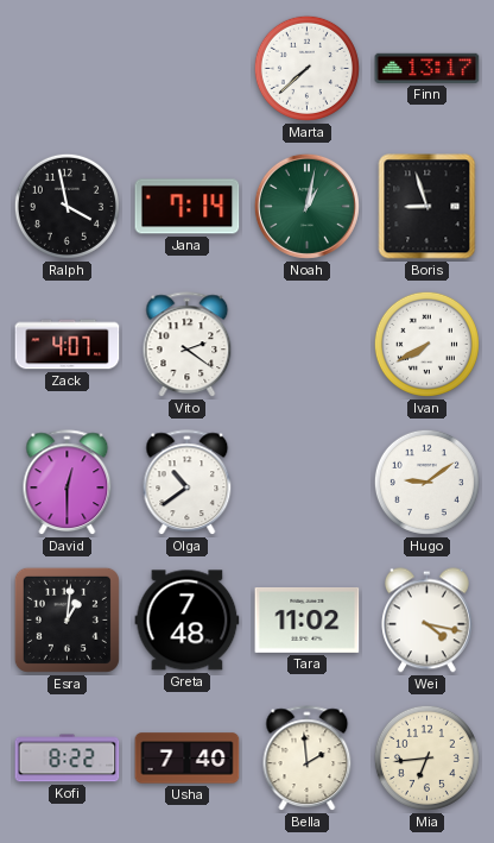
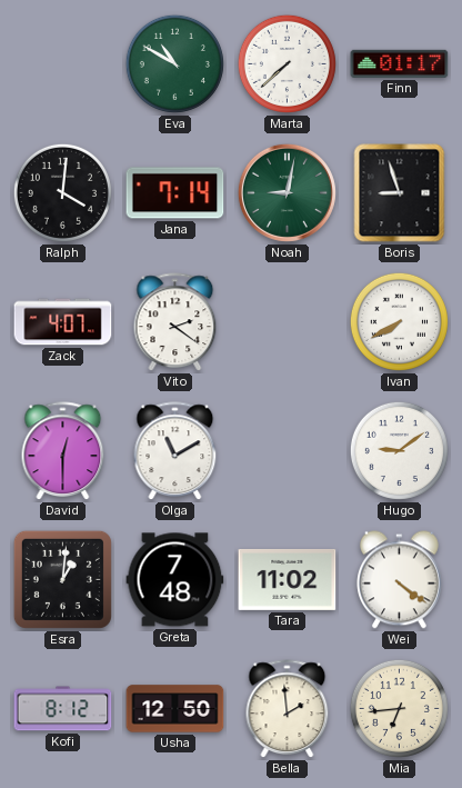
Eva: none -> 10:50 (174, 63)
Finn: 13:17 -> 01:17 (400, 63)
Ralph: 3:58 -> 4:01 (62, 192)
Noah: 1:02 -> 9:02 (287, 192)
Olga: 10:39 -> 11:10 (175, 451)
Wei: 4:17 -> 4:21 (400, 580)
Kofi: 8:22 -> 8:12 (63, 709)
Usha: 7:40 -> 12:50 (175, 709)
